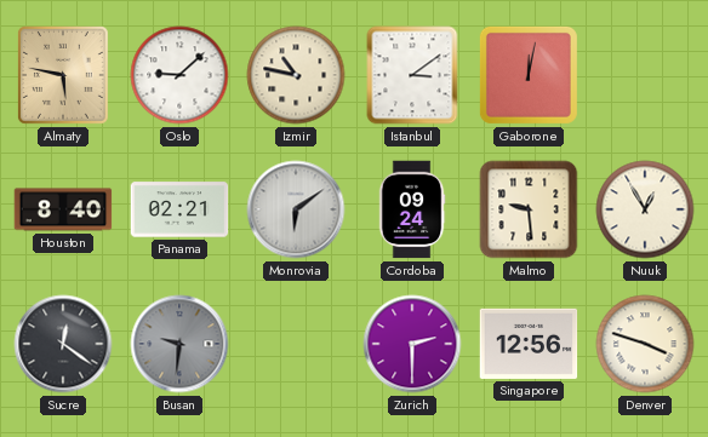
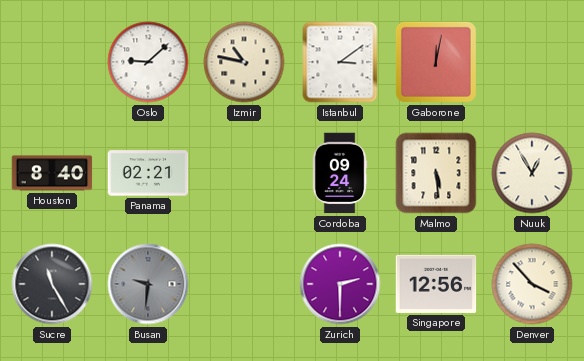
Almaty: 5:47 -> none (63, 76)
Monrovia: 6:09 -> none (296, 209)
Malmo: 9:29 -> 5:29 (436, 173)
Sucre: 12:21 -> 11:25 (52, 284)
Denver: 3:48 -> 3:53 (532, 284)
